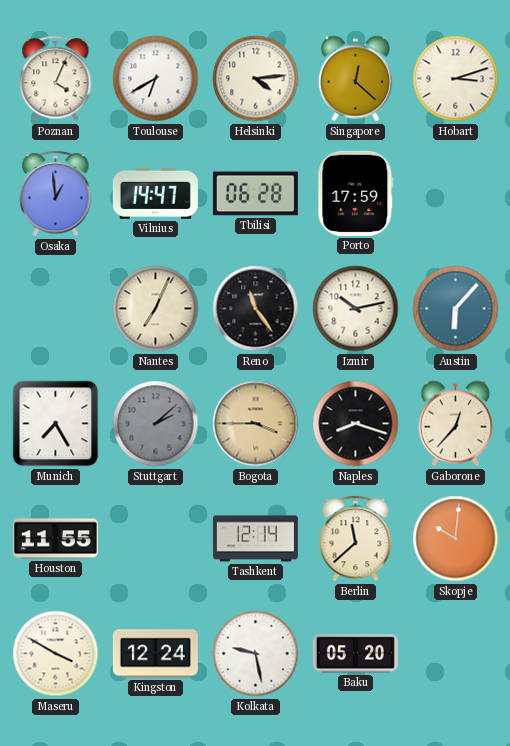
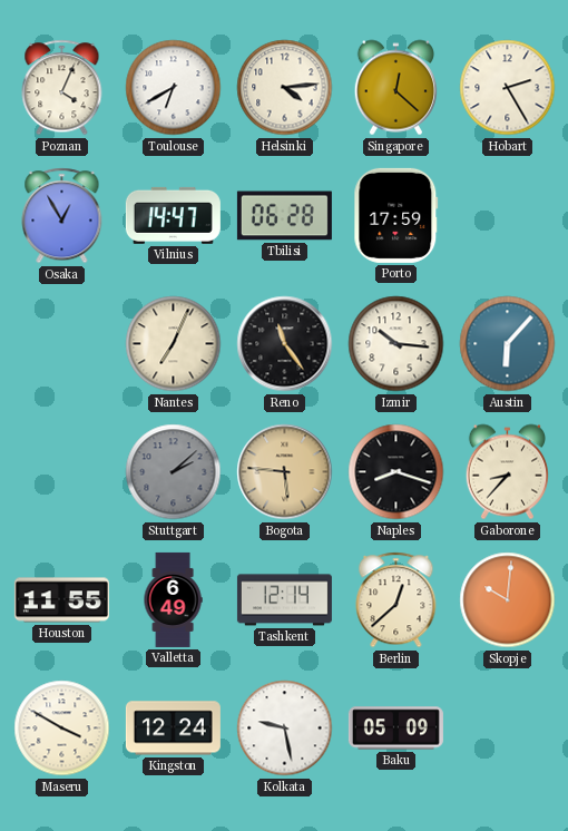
Hobart: 3:12 -> 2:25 (508, 88)
Osaka: 12:59 -> 12:55 (62, 216)
Izmir: 10:13 -> 10:16 (396, 344)
Munich: 7:25 -> none (56, 424)
Bogota: 3:45 -> 5:46 (285, 472)
Gaborone: 12:37 -> 8:37 (507, 472)
Valletta: none -> 6:49 (173, 599)
Berlin: 11:38 -> 12:38 (396, 600)
Baku: 05:20 -> 05:09 (395, 729)
